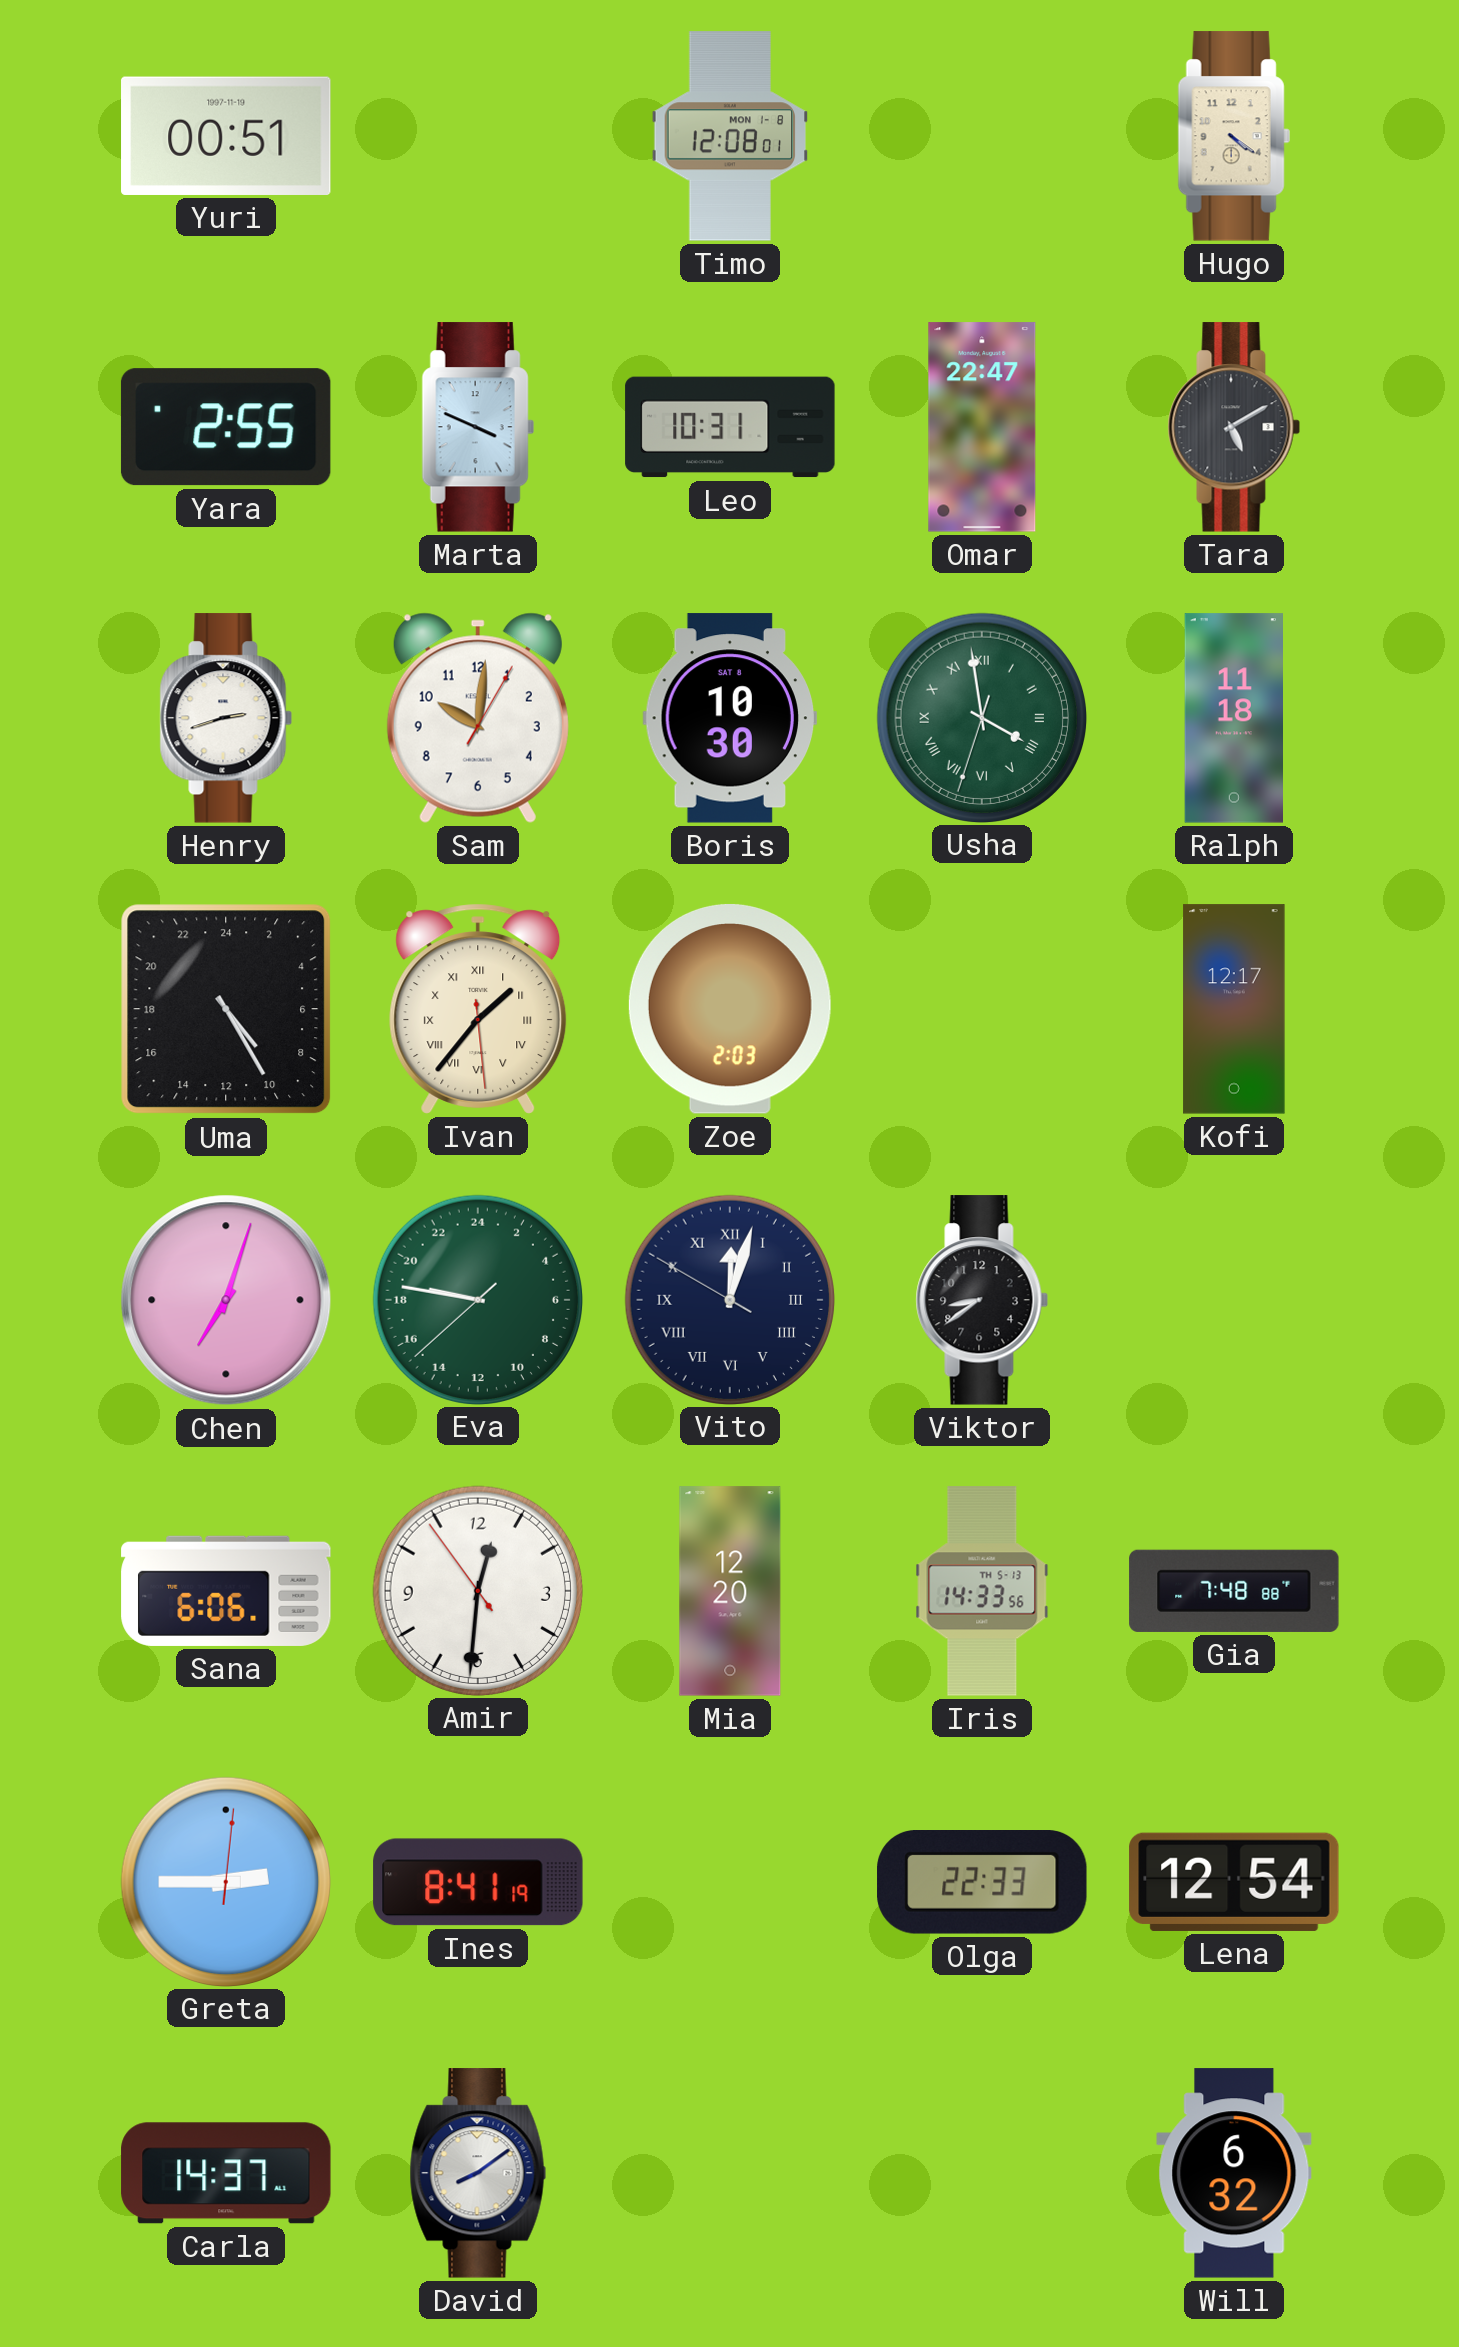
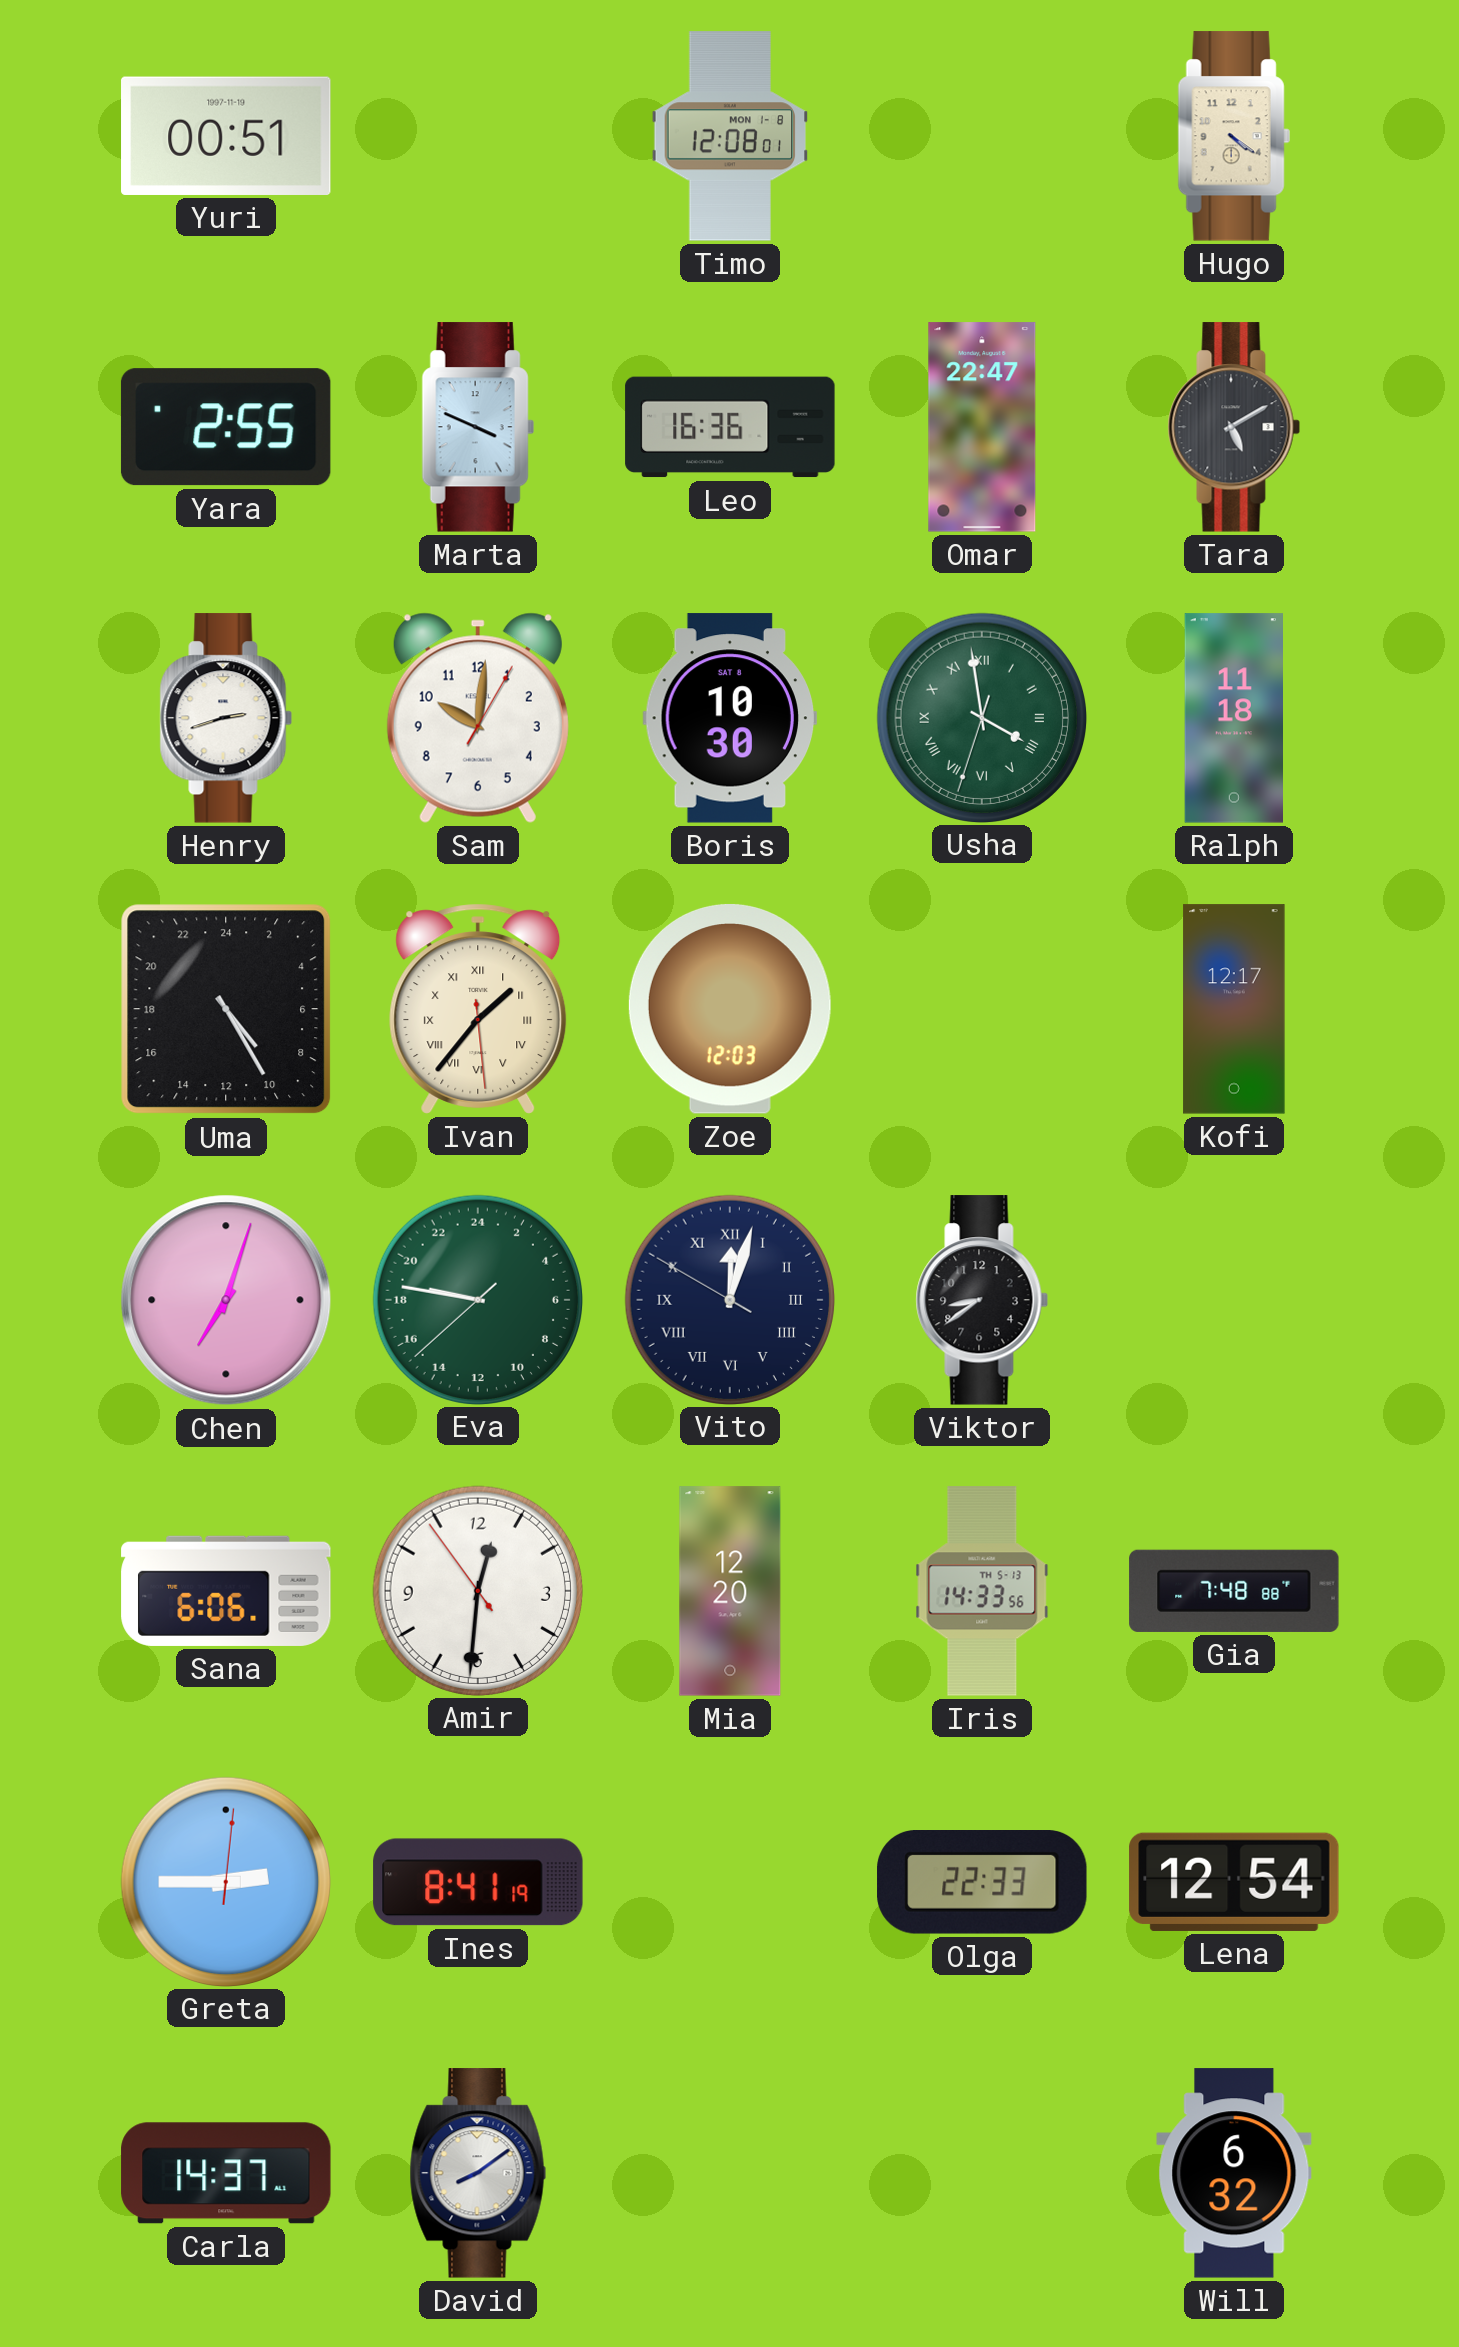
Leo: 10:31 -> 16:36 (730, 427)
Zoe: 2:03 -> 12:03 (730, 1009)
